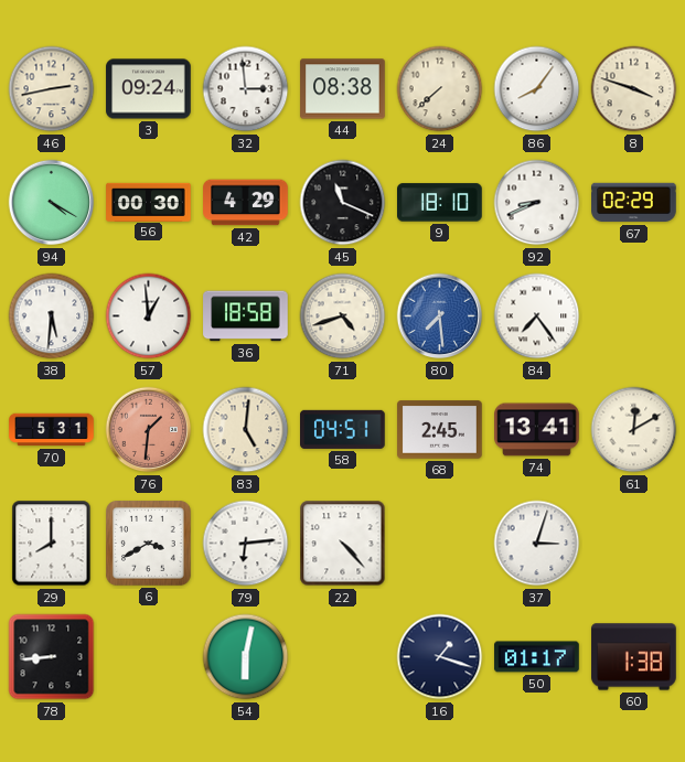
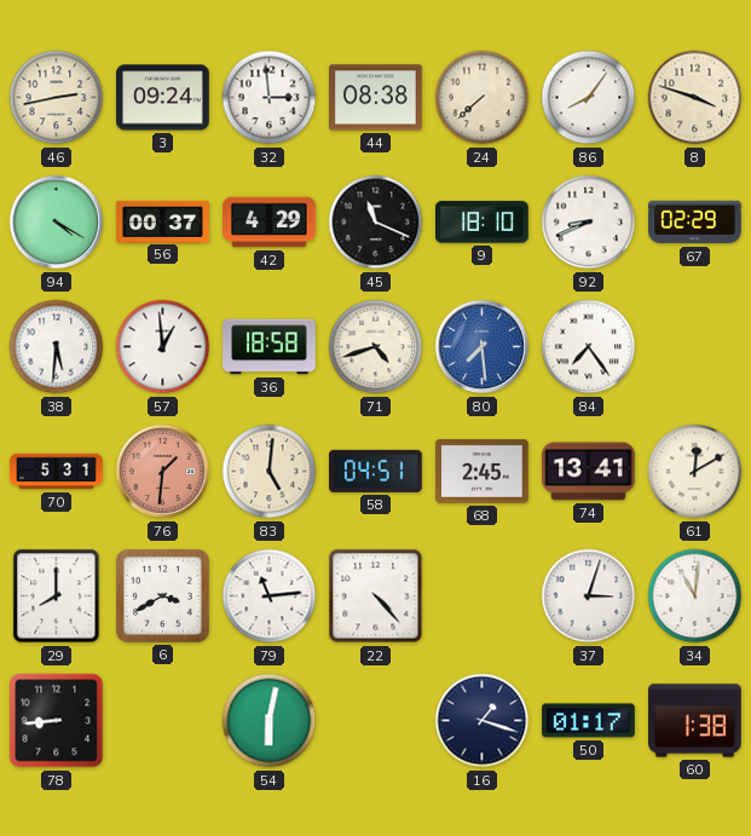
56: 00:30 -> 00:37 (163, 221)
79: 6:14 -> 11:14 (270, 596)
34: none -> 11:01 (695, 596)
